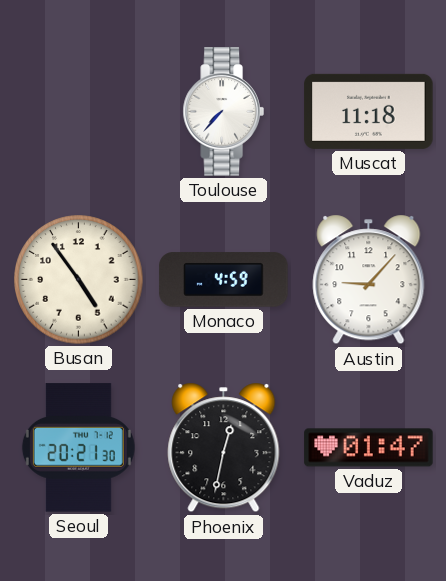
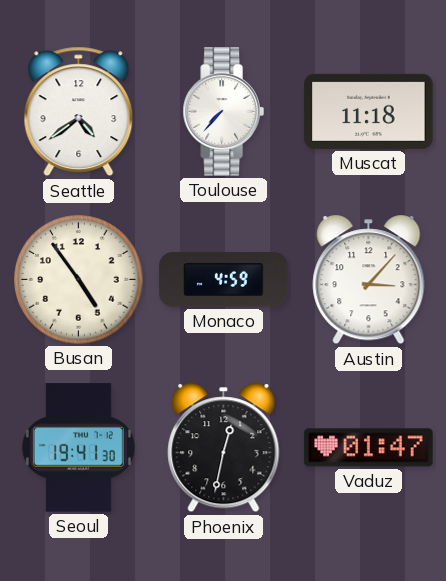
Seattle: none -> 4:39 (79, 112)
Austin: 9:07 -> 3:07 (369, 280)
Seoul: 20:21 -> 19:41 (78, 448)
